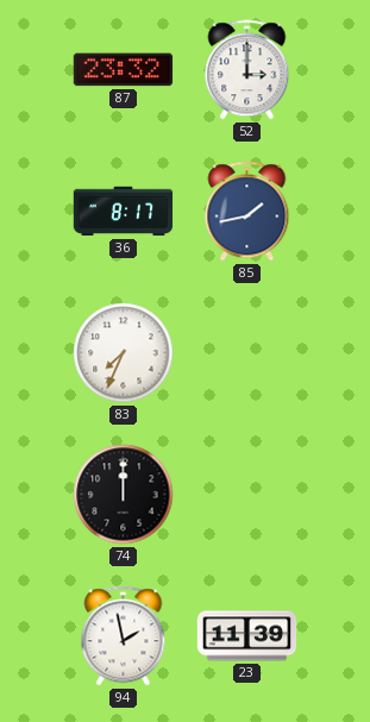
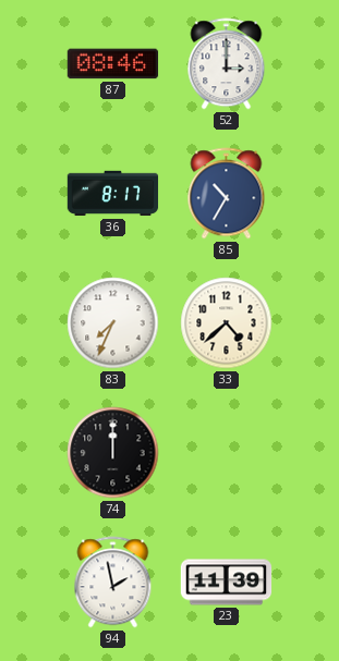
87: 23:32 -> 08:46 (113, 64)
85: 1:43 -> 10:35 (227, 194)
33: none -> 4:38 (227, 323)
